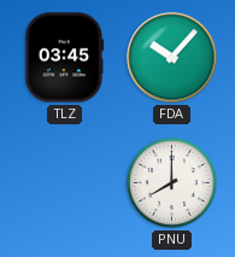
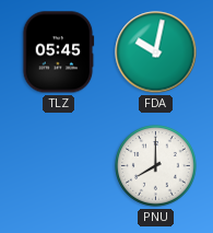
TLZ: 03:45 -> 05:45 (58, 53)
FDA: 10:07 -> 10:02 (156, 53)
